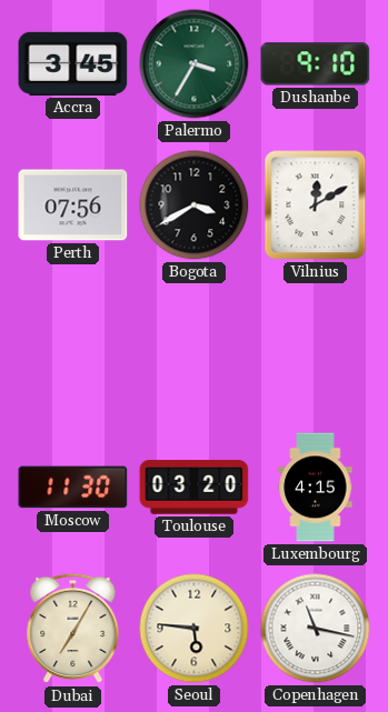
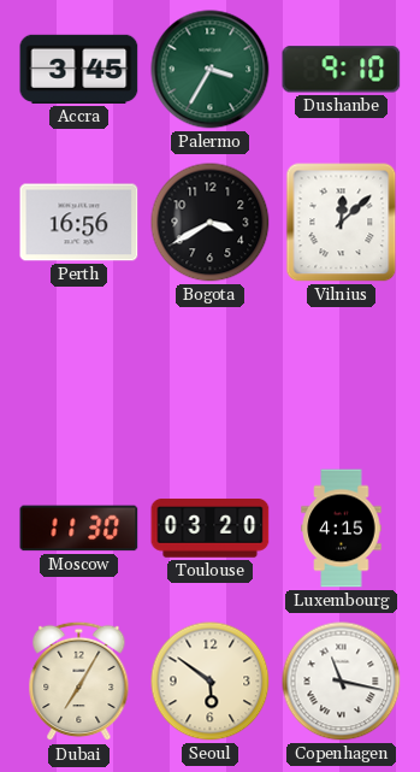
Perth: 07:56 -> 16:56 (79, 223)
Vilnius: 12:10 -> 12:08 (342, 223)
Seoul: 5:46 -> 5:51 (211, 682)
